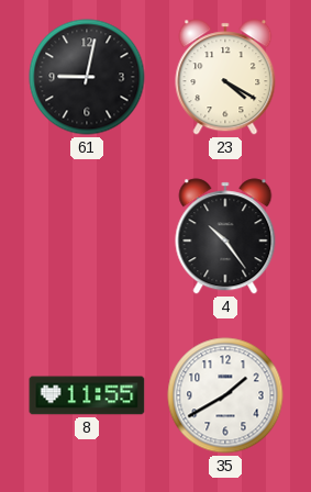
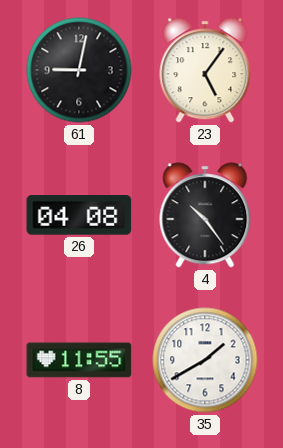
23: 4:20 -> 5:06 (205, 70)
26: none -> 04:08 (79, 215)
